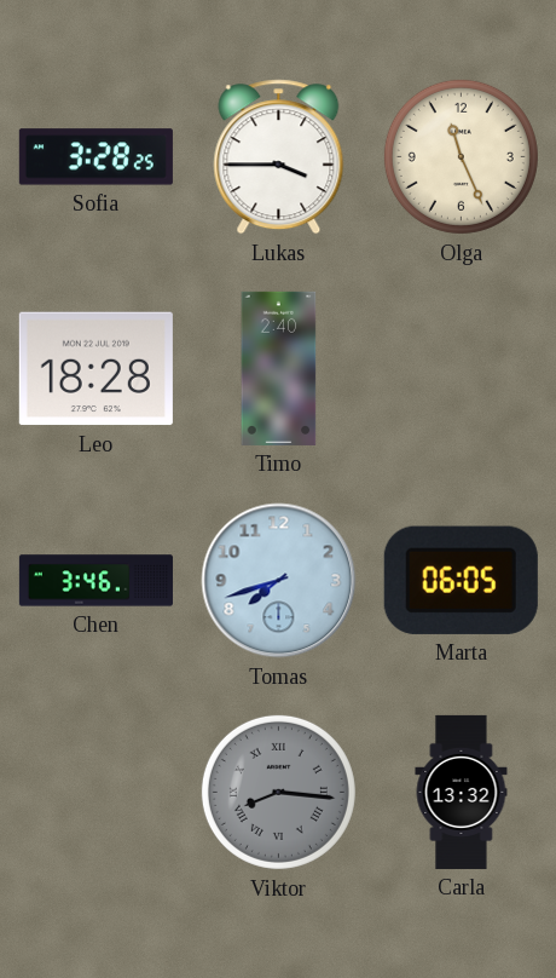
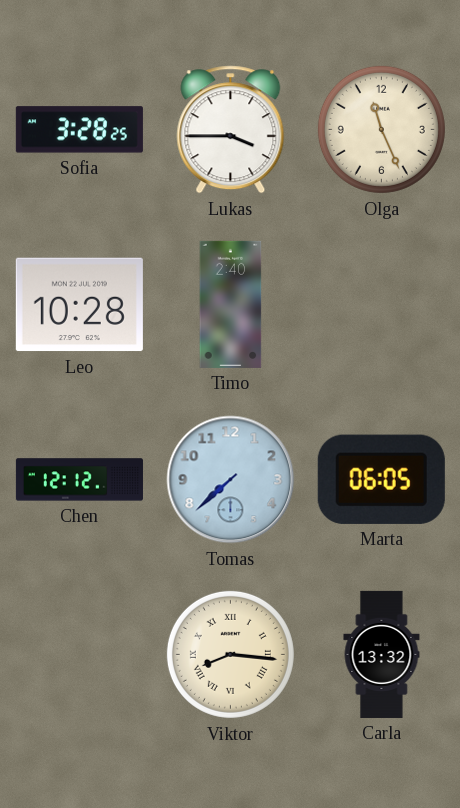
Leo: 18:28 -> 10:28 (79, 305)
Chen: 3:46 -> 12:12 (79, 480)
Tomas: 7:42 -> 7:38 (231, 480)
Viktor dial: grey -> cream (230, 654)
